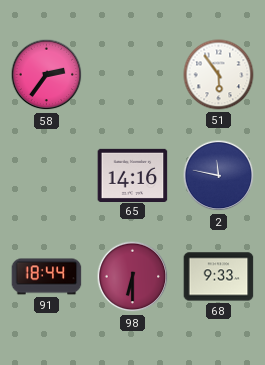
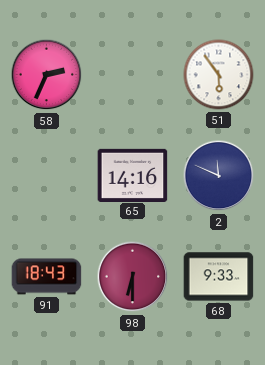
58: 2:36 -> 2:34 (47, 75)
2: 11:47 -> 11:49 (219, 176)
91: 18:44 -> 18:43 (47, 277)
